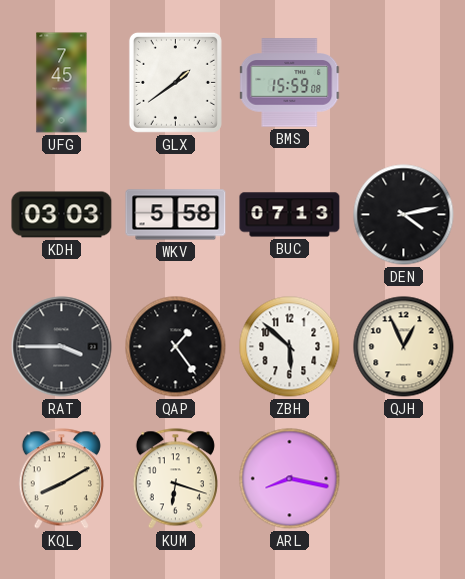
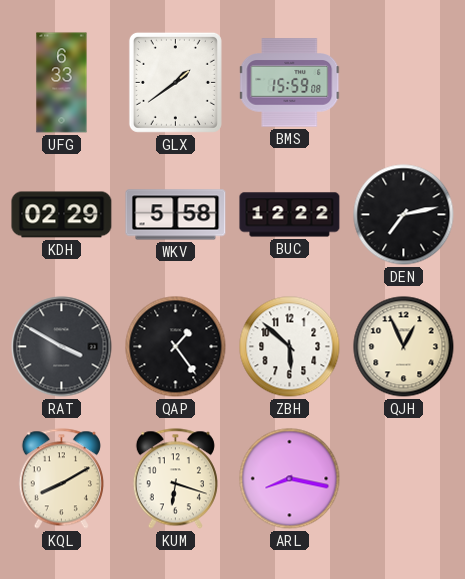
UFG: 7:45 -> 6:33 (62, 83)
KDH: 03:03 -> 02:29 (62, 215)
BUC: 07:13 -> 12:22 (290, 215)
DEN: 4:13 -> 7:13 (404, 215)
RAT: 3:45 -> 3:50 (62, 347)
